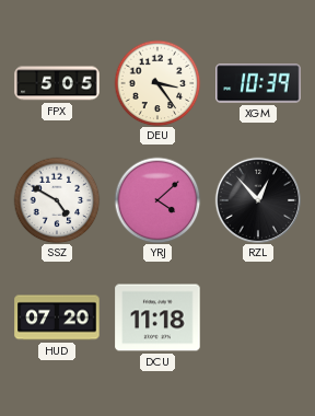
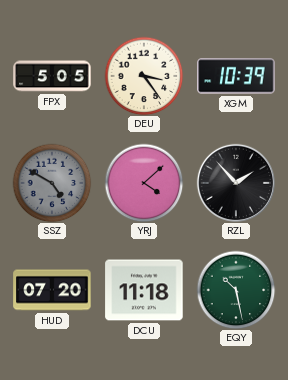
SSZ dial: white -> grey (52, 183)
RZL: 12:53 -> 1:53 (235, 182)
EQY: none -> 10:28 (236, 290)
